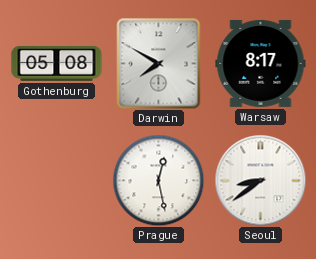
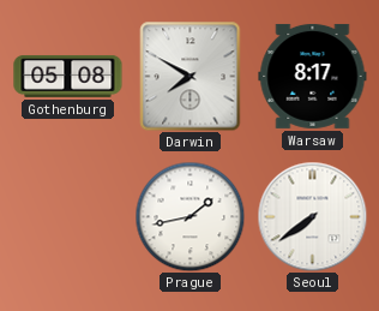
Prague: 12:28 -> 1:43 (189, 216)
Seoul: 8:39 -> 7:39 (312, 216)
